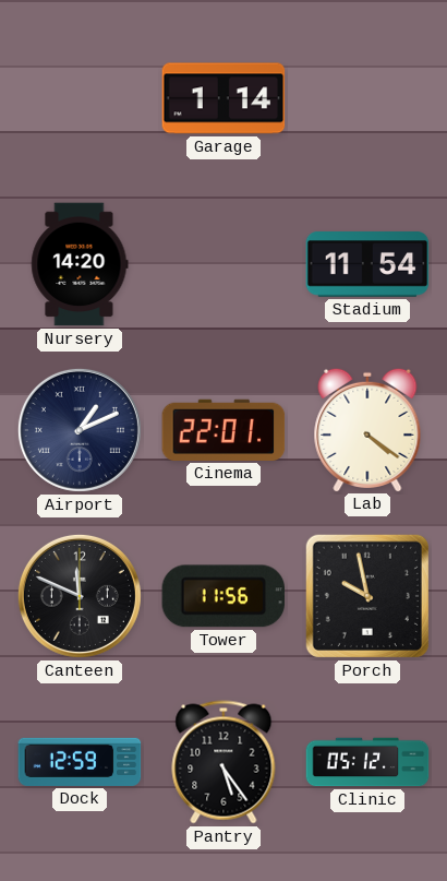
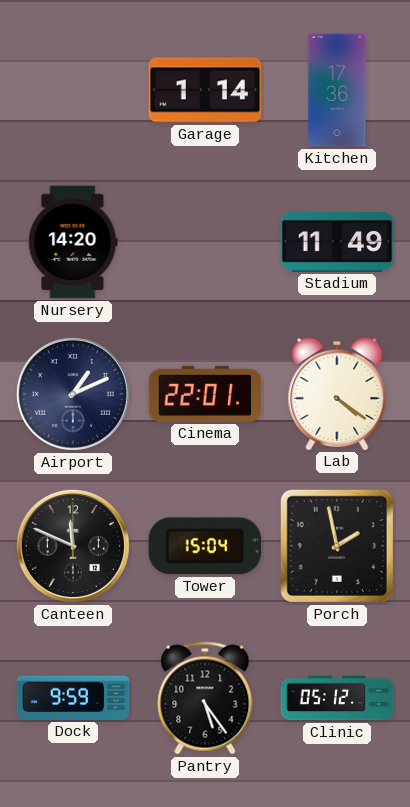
Kitchen: none -> 17:36 (337, 90)
Stadium: 11:54 -> 11:49 (337, 242)
Tower: 11:56 -> 15:04 (205, 546)
Porch: 9:58 -> 1:58 (337, 546)
Dock: 12:59 -> 9:59 (73, 698)
